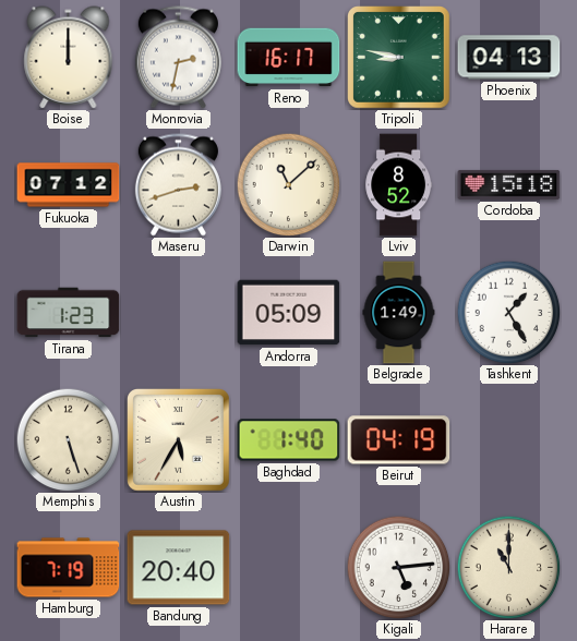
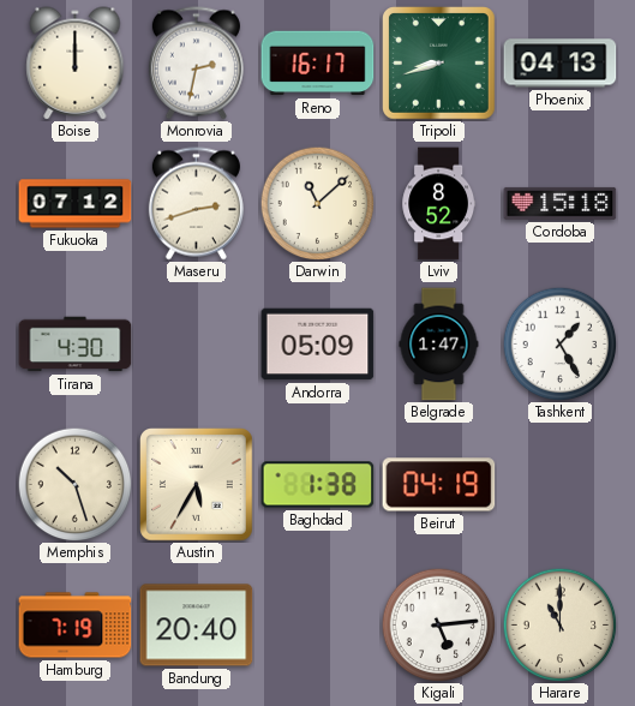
Tripoli: 8:47 -> 8:42 (439, 64)
Tirana: 1:23 -> 4:30 (76, 345)
Belgrade: 1:49 -> 1:47 (439, 345)
Memphis: 5:27 -> 10:27 (74, 484)
Baghdad: 1:40 -> 1:38 (318, 485)
